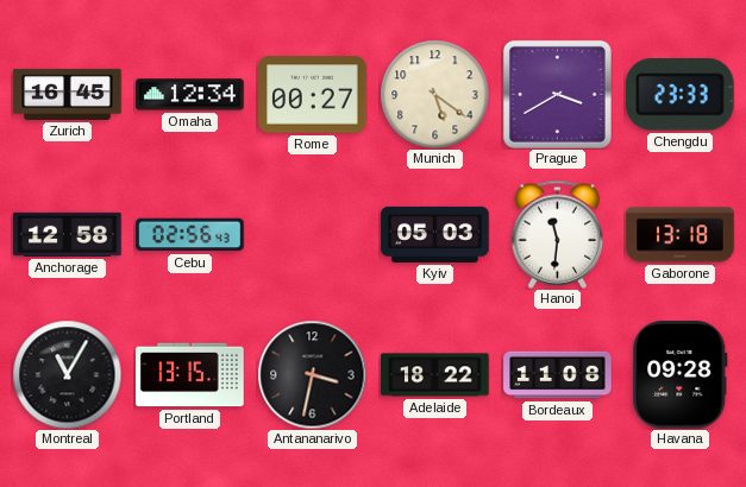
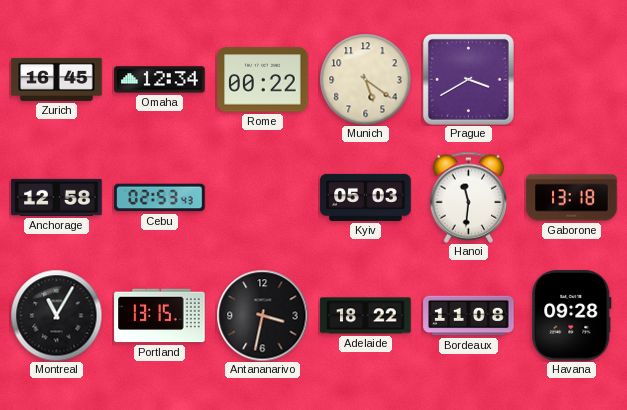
Rome: 00:27 -> 00:22 (263, 80)
Chengdu: 23:33 -> none (679, 95)
Cebu: 02:56 -> 02:53 (160, 198)
